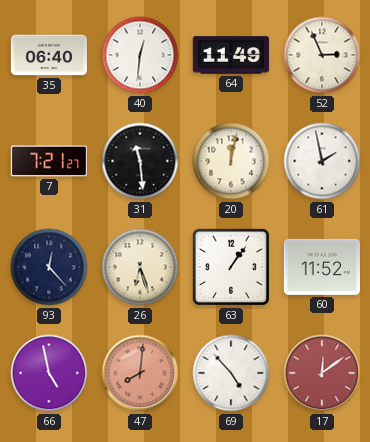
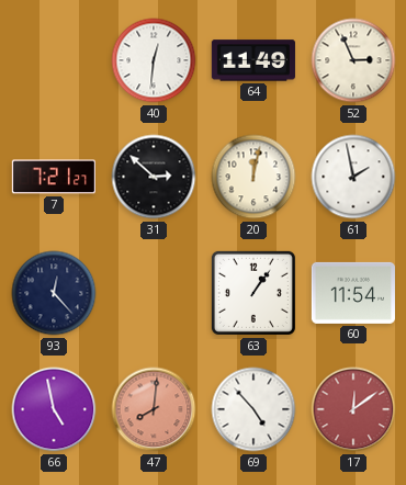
35: 06:40 -> none (49, 55)
31: 11:29 -> 2:52 (154, 177)
26: 6:27 -> none (140, 267)
60: 11:52 -> 11:54 (353, 293)
